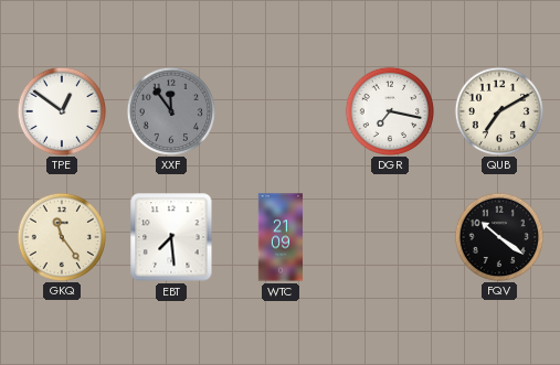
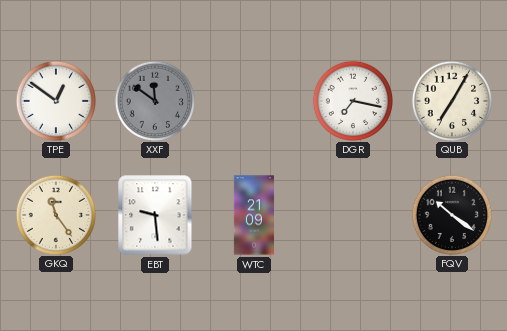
XXF: 11:54 -> 11:51 (154, 100)
QUB: 7:10 -> 7:05 (451, 100)
EBT: 7:29 -> 9:29 (155, 215)
